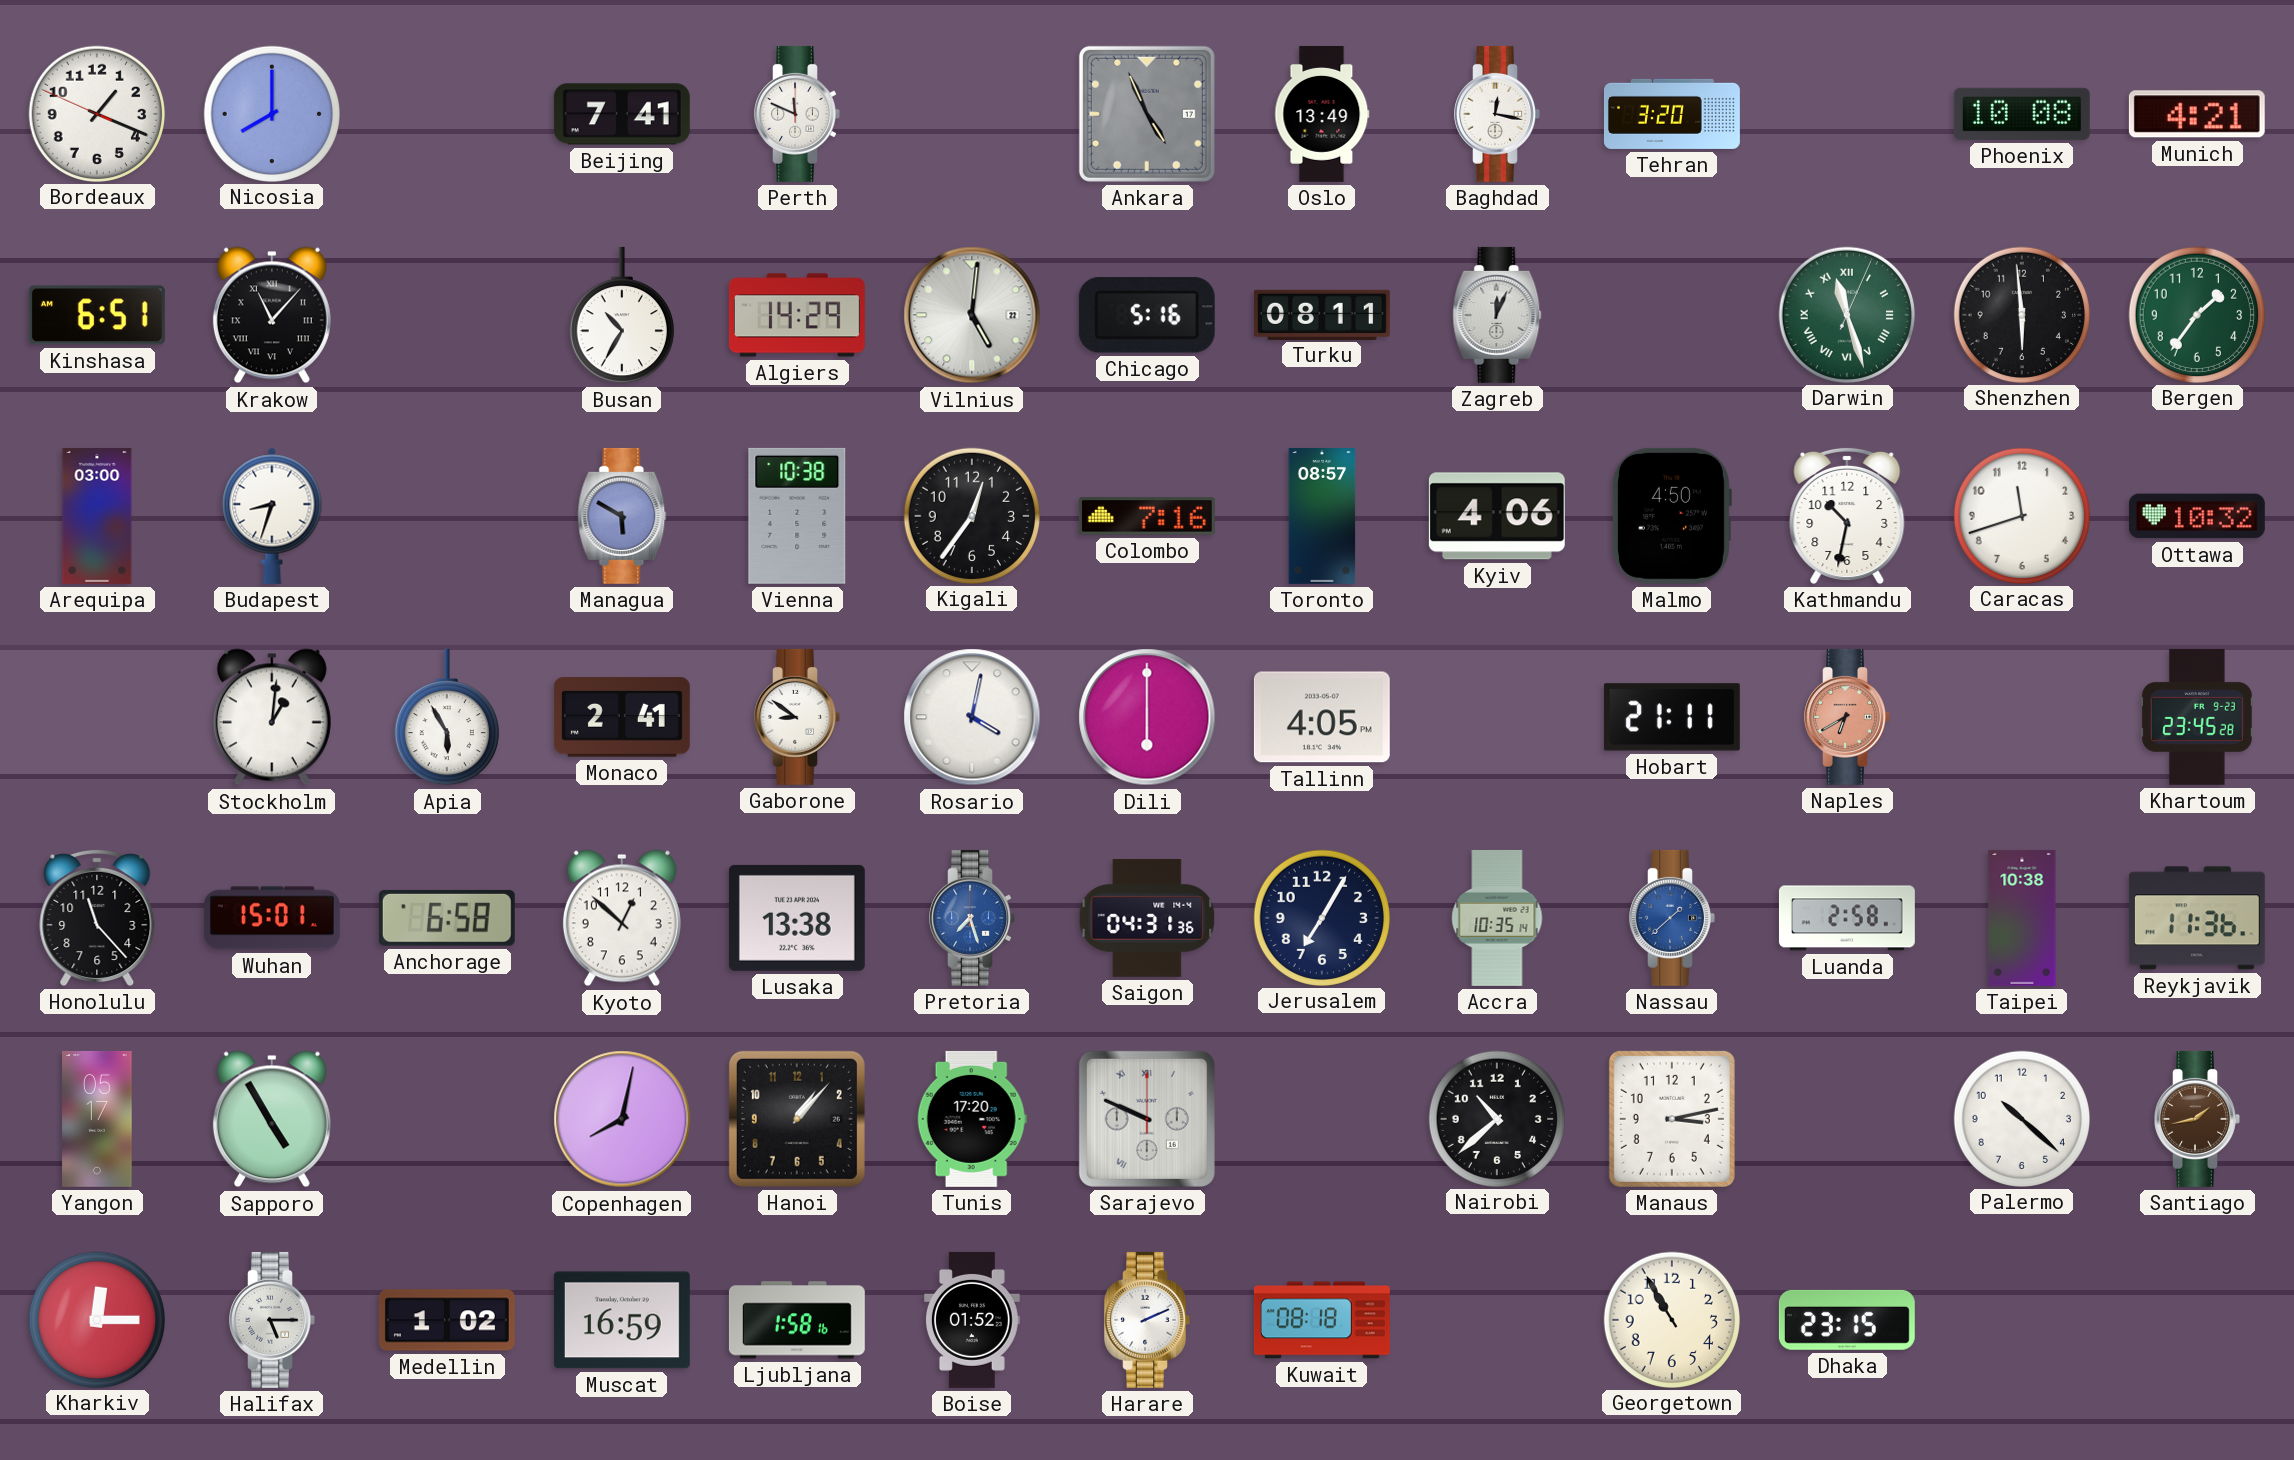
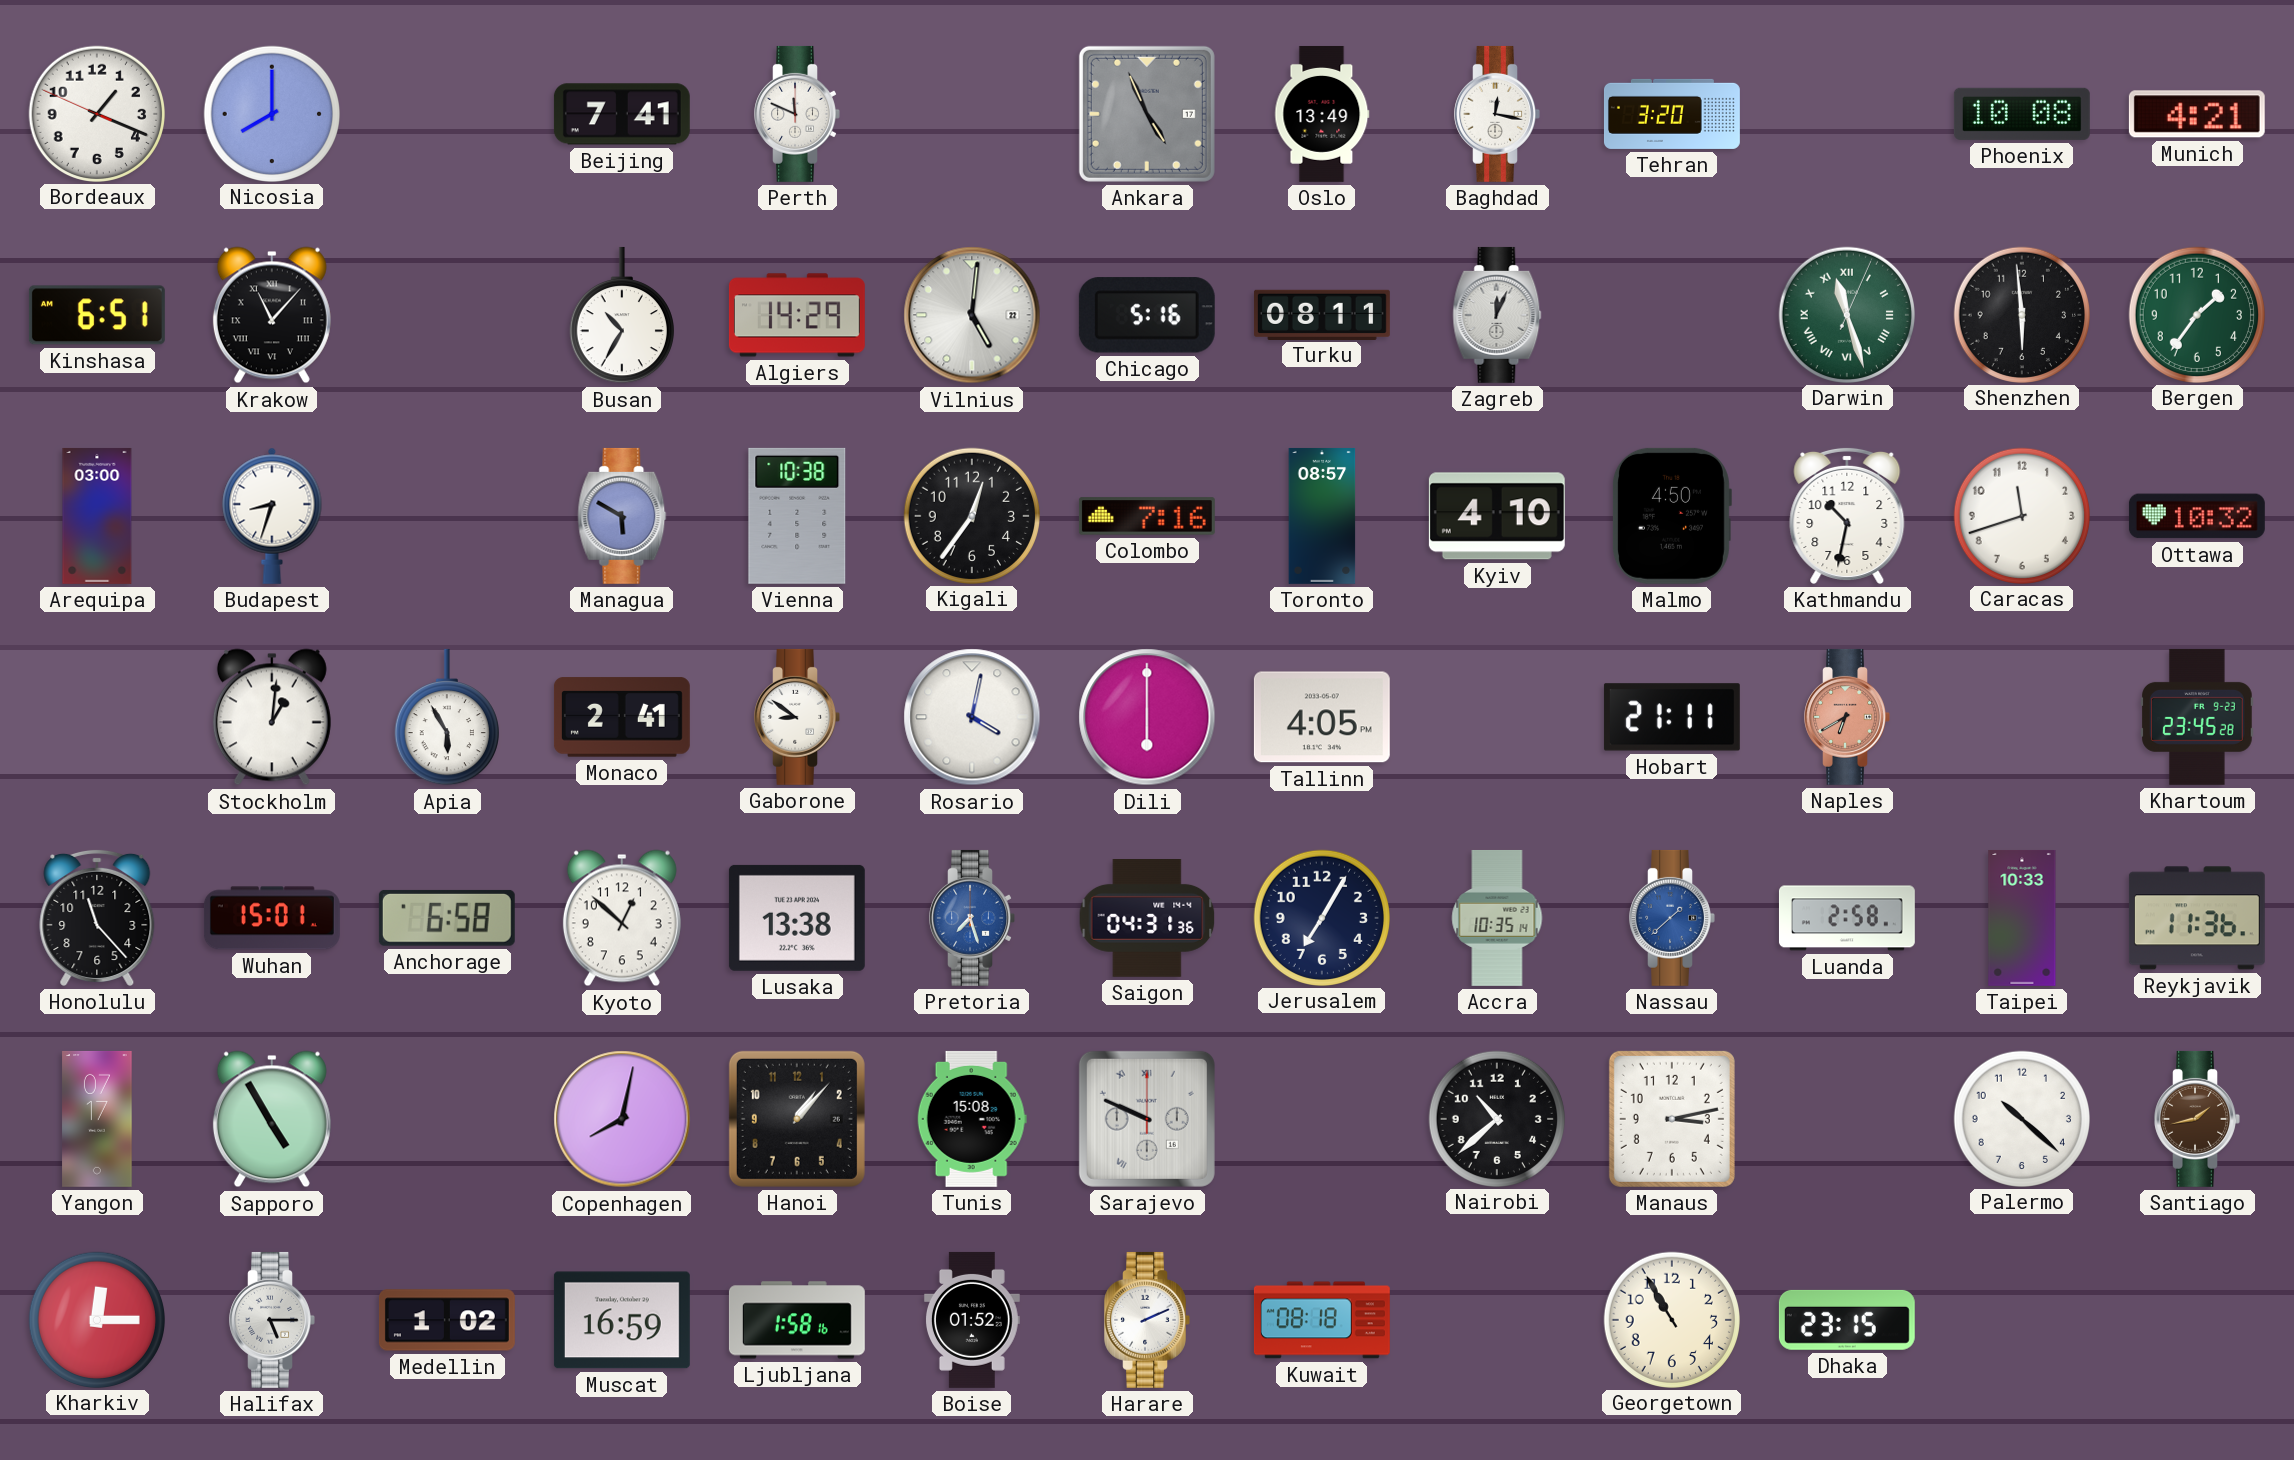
Kyiv: 4:06 -> 4:10 (1497, 516)
Taipei: 10:38 -> 10:33 (2022, 918)
Yangon: 05:17 -> 07:17 (97, 1119)
Tunis: 17:20 -> 15:08 (972, 1119)
